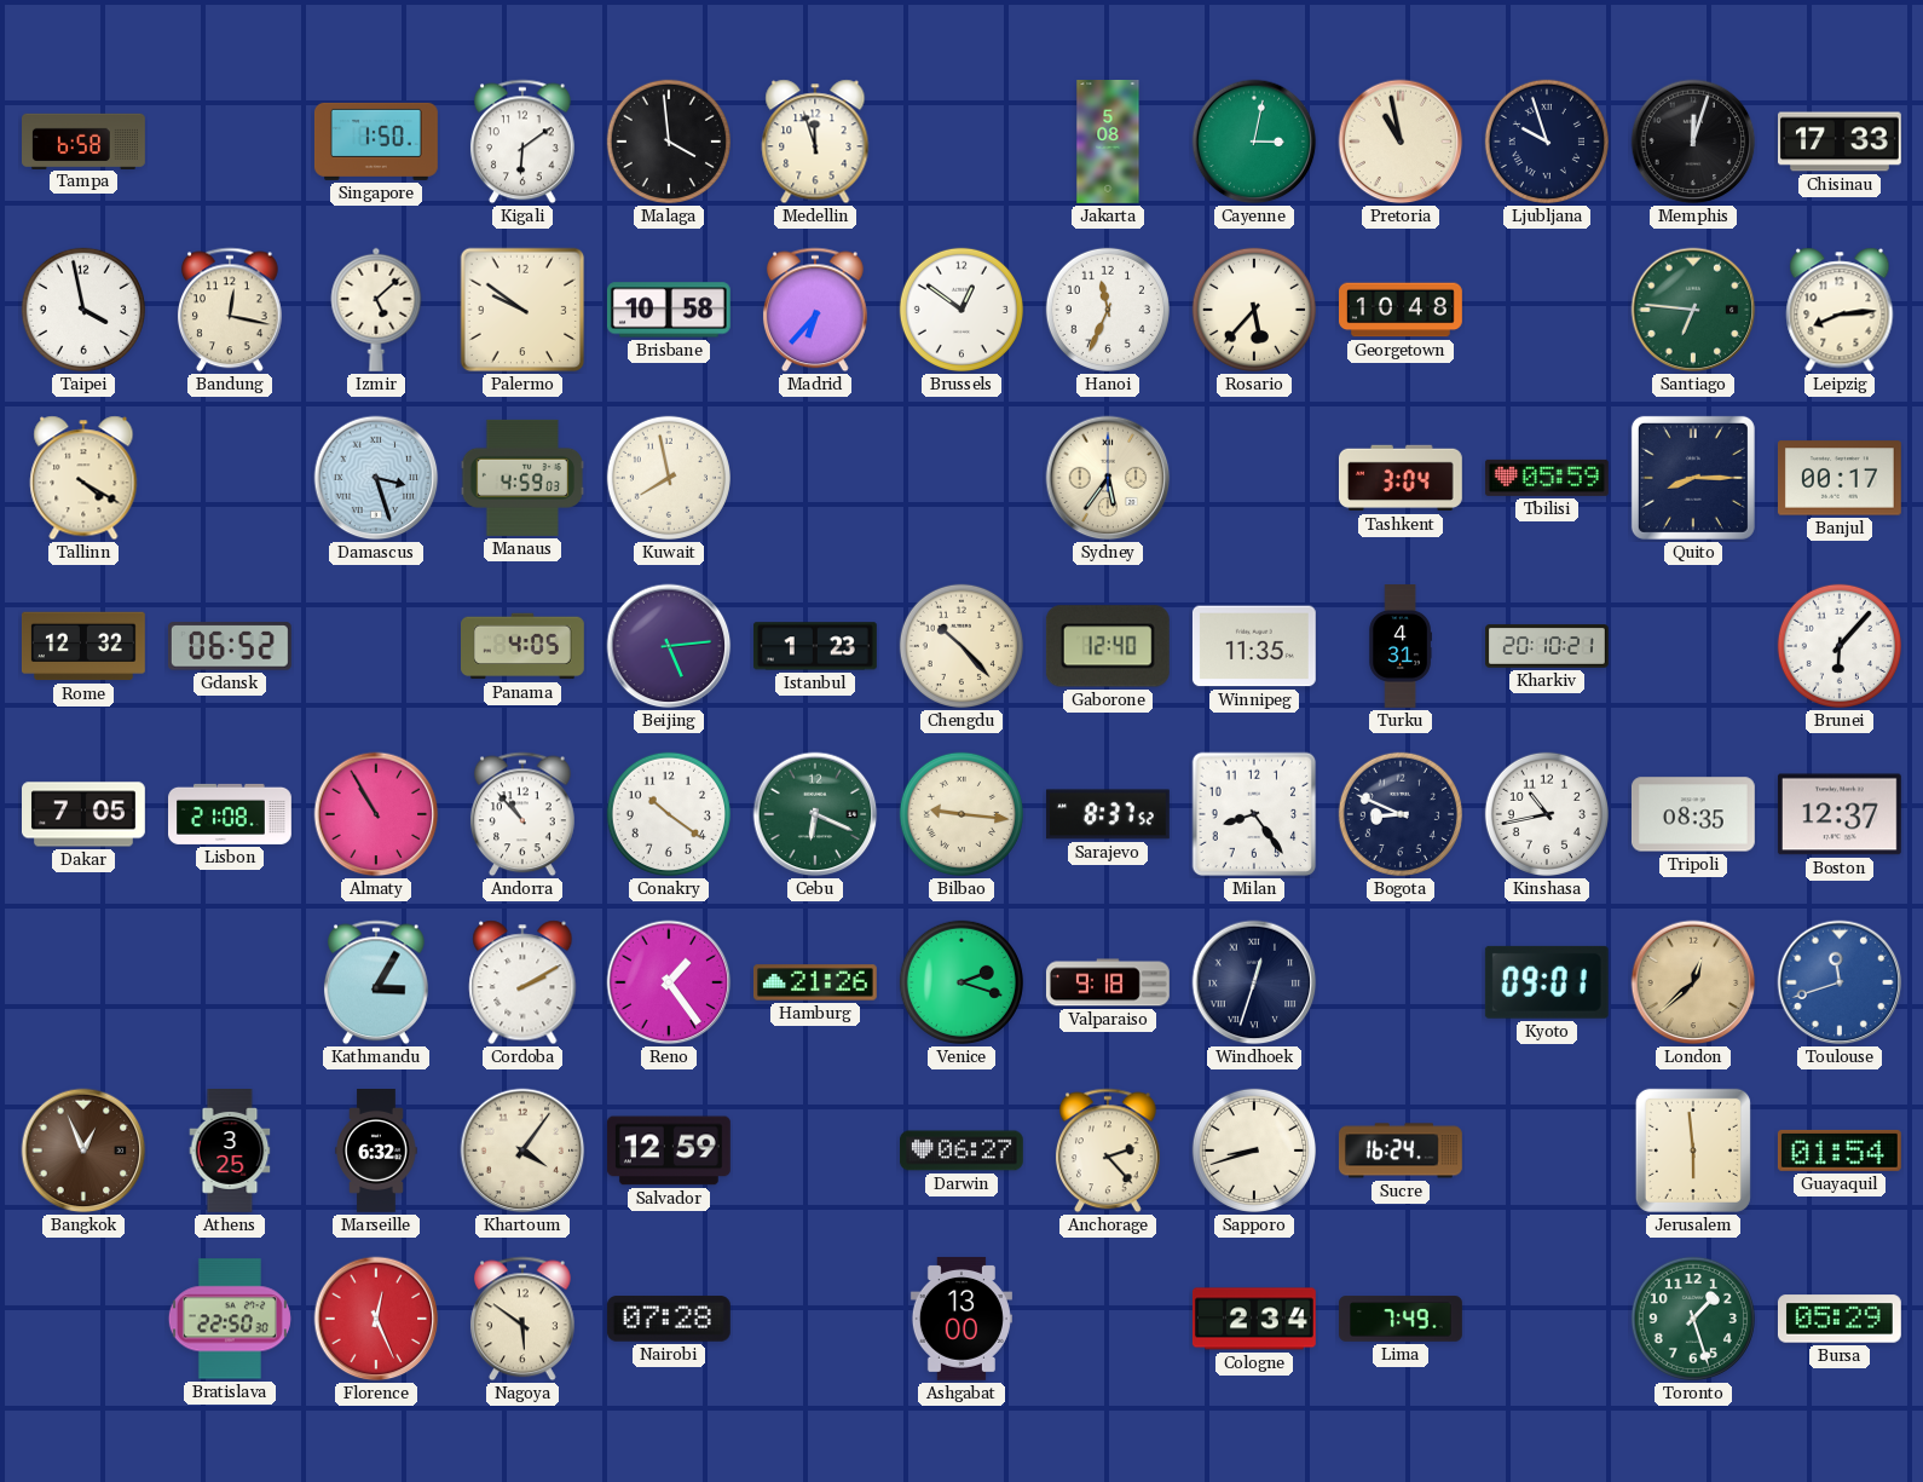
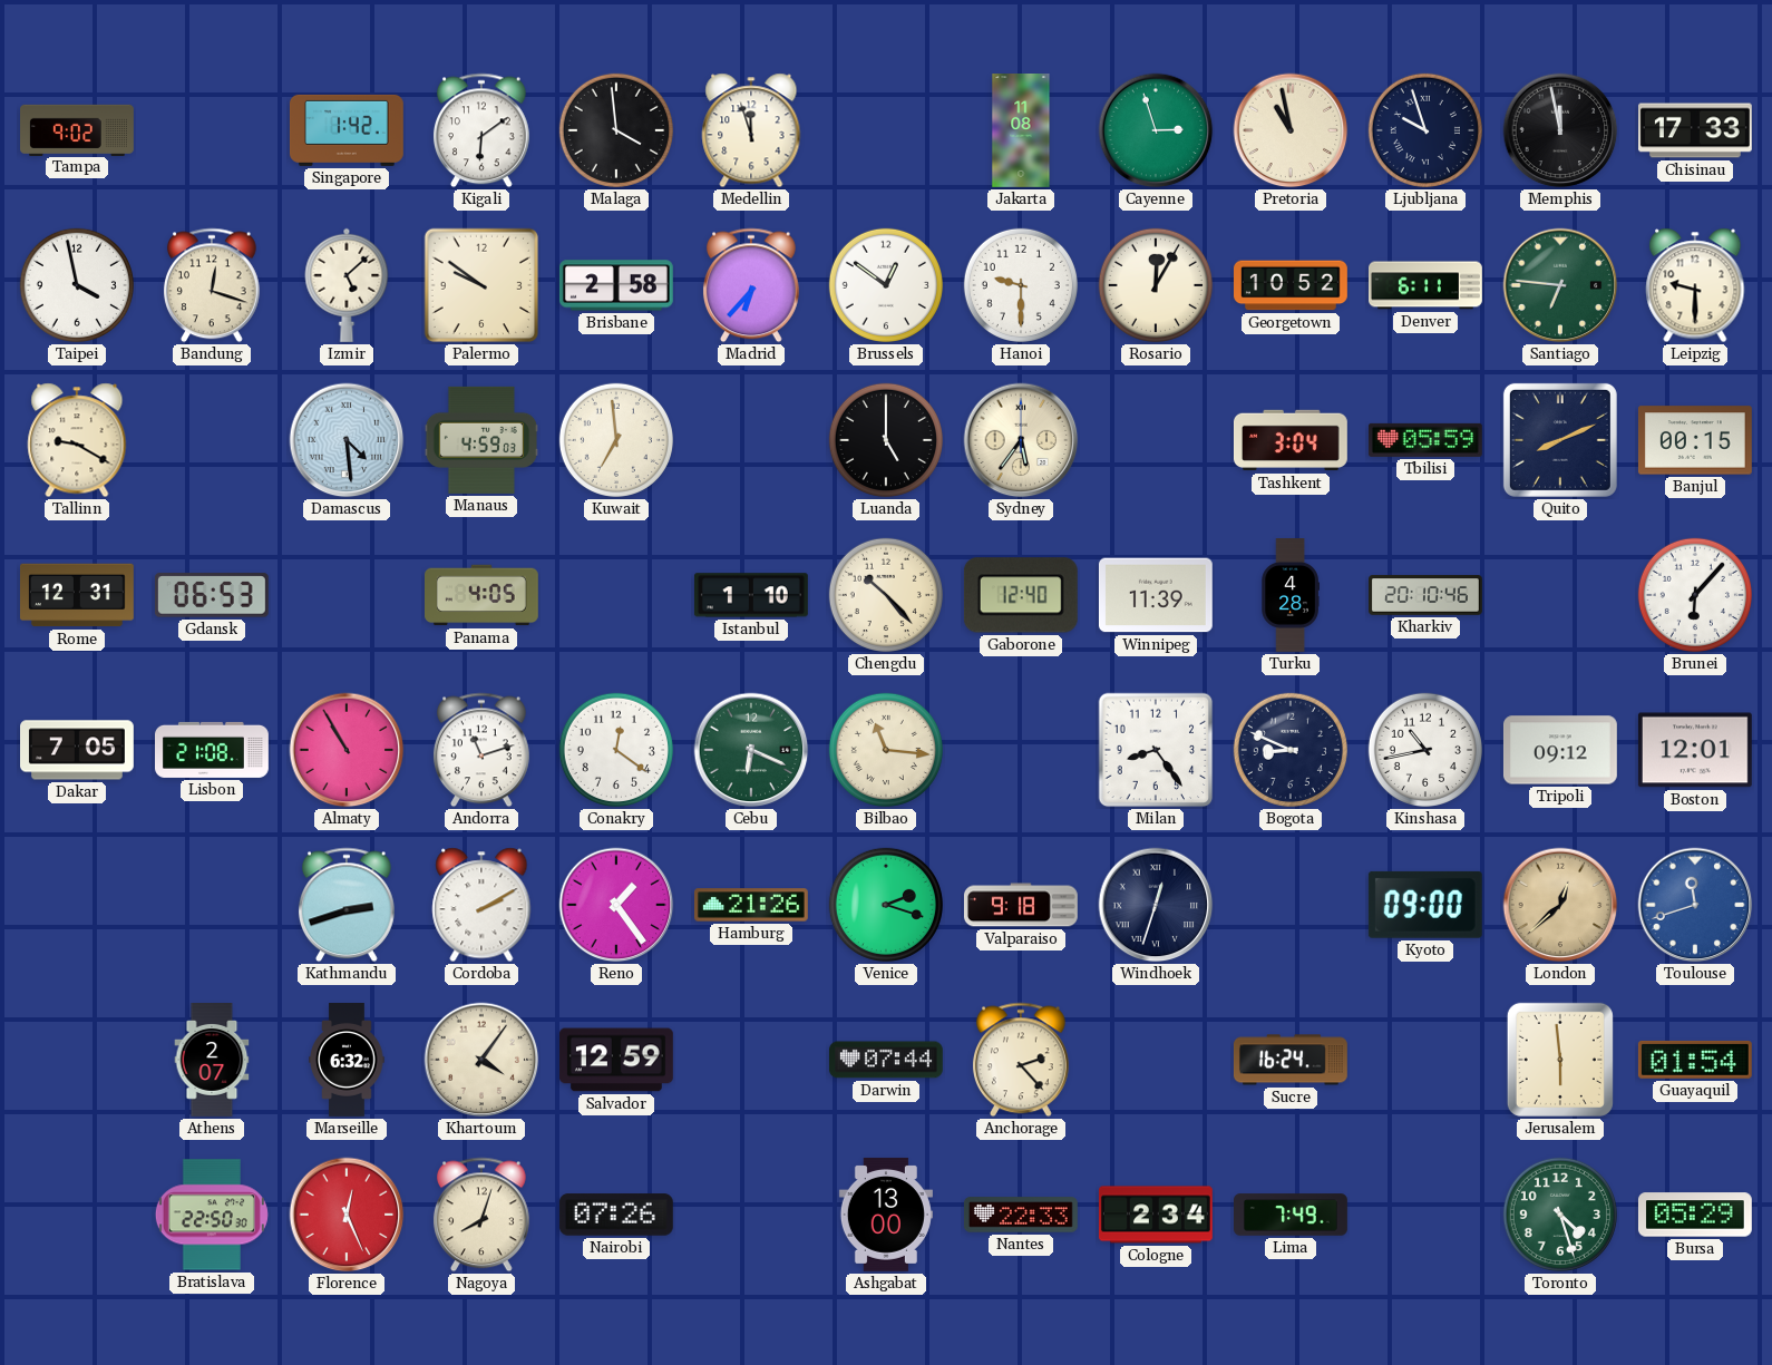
Tampa: 6:58 -> 9:02 (78, 129)
Singapore: 1:50 -> 1:42 (347, 130)
Jakarta: 5:08 -> 11:08 (1021, 131)
Cayenne: 3:02 -> 2:57 (1156, 130)
Memphis: 12:03 -> 11:58 (1560, 130)
Bandung: 12:17 -> 12:18 (212, 285)
Brisbane: 10:58 -> 2:58 (616, 285)
Hanoi: 11:34 -> 9:30 (1021, 285)
Rosario: 5:37 -> 12:05 (1156, 285)
Georgetown: 10:48 -> 10:52 (1292, 285)
Denver: none -> 6:11 (1427, 285)
Leipzig: 8:14 -> 9:30 (1695, 285)
Tallinn: 4:20 -> 9:20 (77, 440)
Damascus: 3:27 -> 4:29 (347, 440)
Kuwait: 7:58 -> 6:59 (616, 440)
Luanda: none -> 5:00 (886, 440)
Quito: 8:15 -> 8:11 (1560, 440)
Banjul: 00:17 -> 00:15 (1695, 440)
Rome: 12:32 -> 12:31 (77, 595)
Gdansk: 06:52 -> 06:53 (212, 595)
Beijing: 5:14 -> none (669, 646)
Istanbul: 1:23 -> 1:10 (751, 595)
Winnipeg: 11:35 -> 11:39 (1156, 595)
Turku: 4:31 -> 4:28 (1291, 596)
Kharkiv: 20:10:21 -> 20:10:46 (1427, 595)
Andorra: 10:53 -> 11:12 (481, 750)
Conakry: 10:21 -> 12:21 (616, 750)
Bilbao: 9:16 -> 11:16 (886, 750)
Sarajevo: 8:37 -> none (1108, 814)
Tripoli: 08:35 -> 09:12 (1560, 750)
Boston: 12:37 -> 12:01 (1695, 750)
Kathmandu: 3:05 -> 2:42 (347, 905)
Kyoto: 09:01 -> 09:00 (1425, 905)
Bangkok: 12:56 -> none (83, 1151)
Athens: 3:25 -> 2:07 (212, 1061)
Darwin: 06:27 -> 07:44 (886, 1060)
Sapporo: 8:42 -> none (1254, 1151)
Nagoya: 5:51 -> 8:03 (481, 1215)
Nairobi: 07:28 -> 07:26 (616, 1215)
Nantes: none -> 22:33 (1021, 1215)
Toronto: 1:27 -> 4:27 (1560, 1215)
